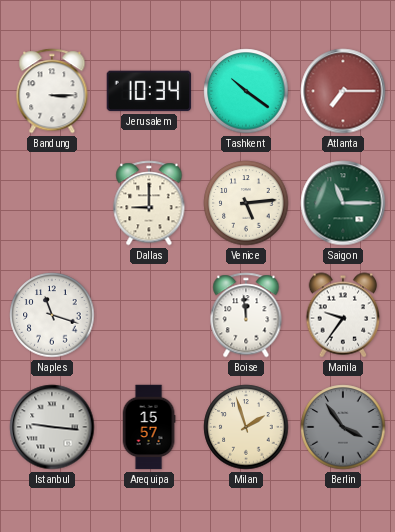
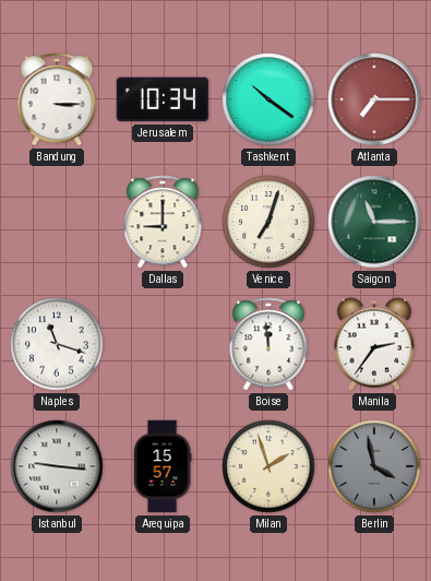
Venice: 5:14 -> 7:03 (268, 222)
Manila: 9:36 -> 2:36 (374, 344)
Berlin: 3:54 -> 3:58 (374, 466)
